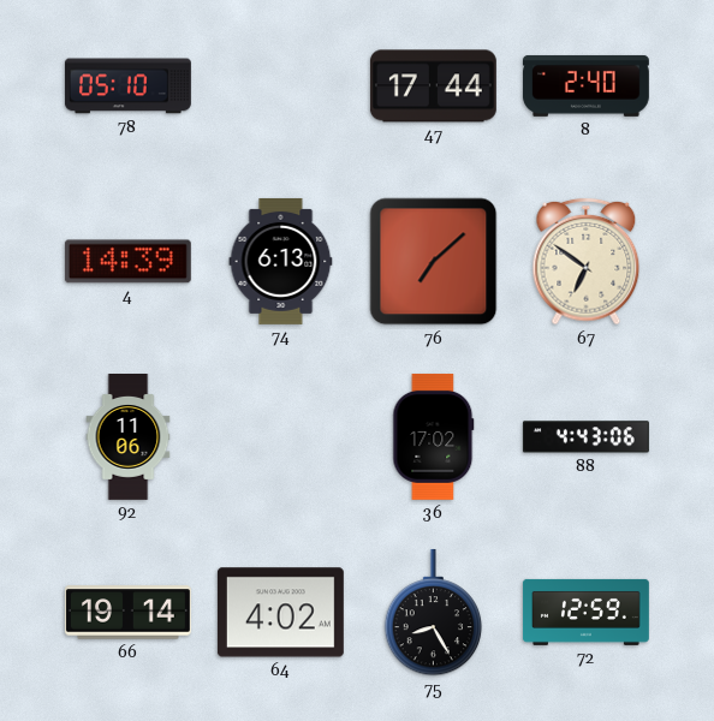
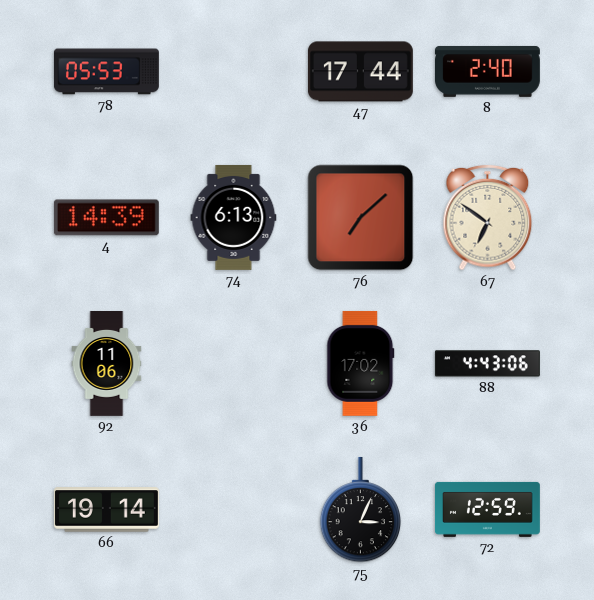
78: 05:10 -> 05:53 (106, 72)
64: 4:02 -> none (280, 613)
75: 8:25 -> 3:04 (361, 510)
